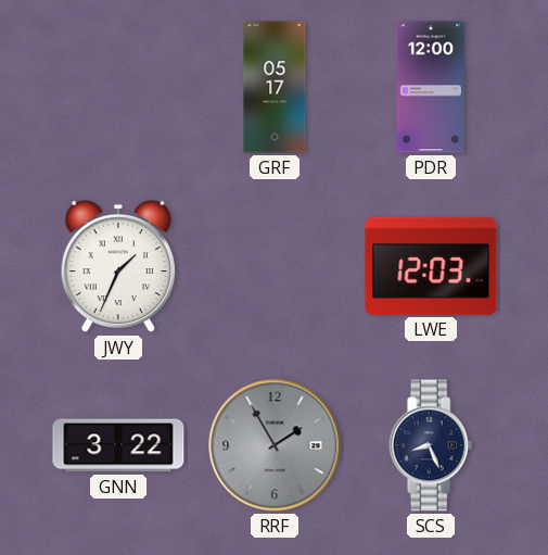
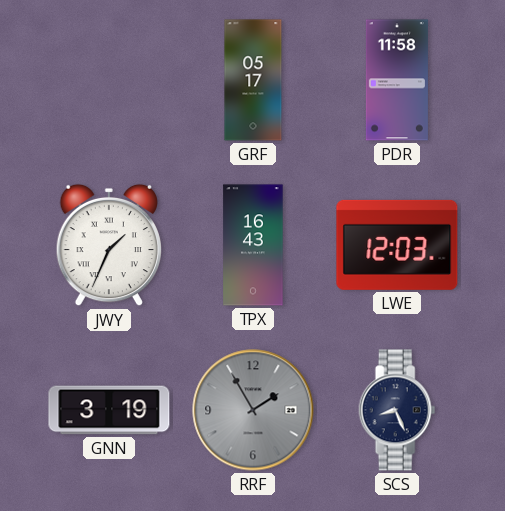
PDR: 12:00 -> 11:58 (397, 80)
TPX: none -> 16:43 (253, 245)
GNN: 3:22 -> 3:19 (109, 410)
